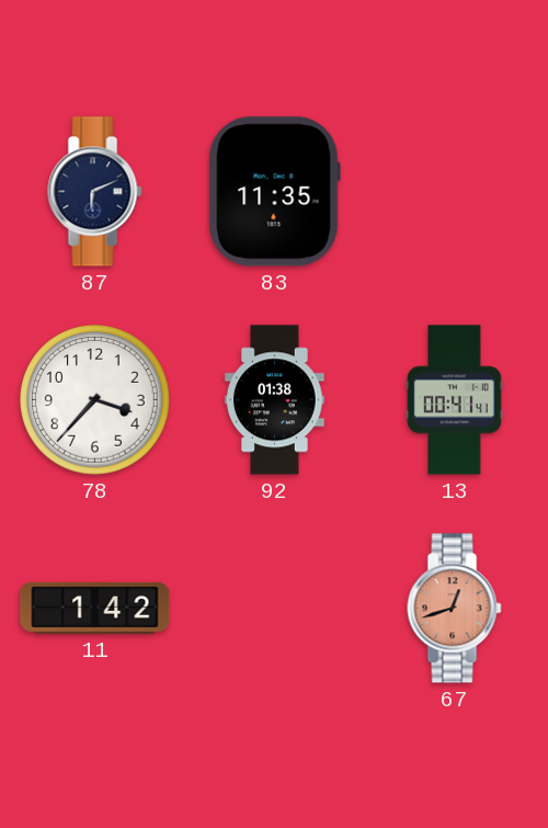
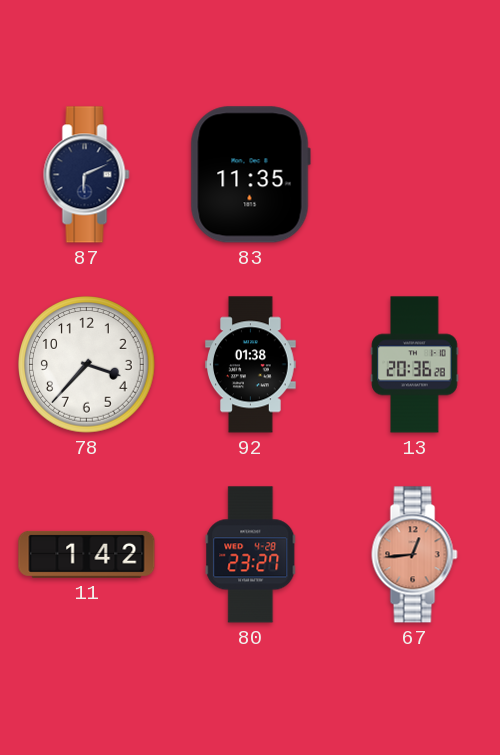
13: 00:41 -> 20:36 (415, 365)
80: none -> 23:27 (251, 555)
67: 12:42 -> 12:44 (415, 555)
